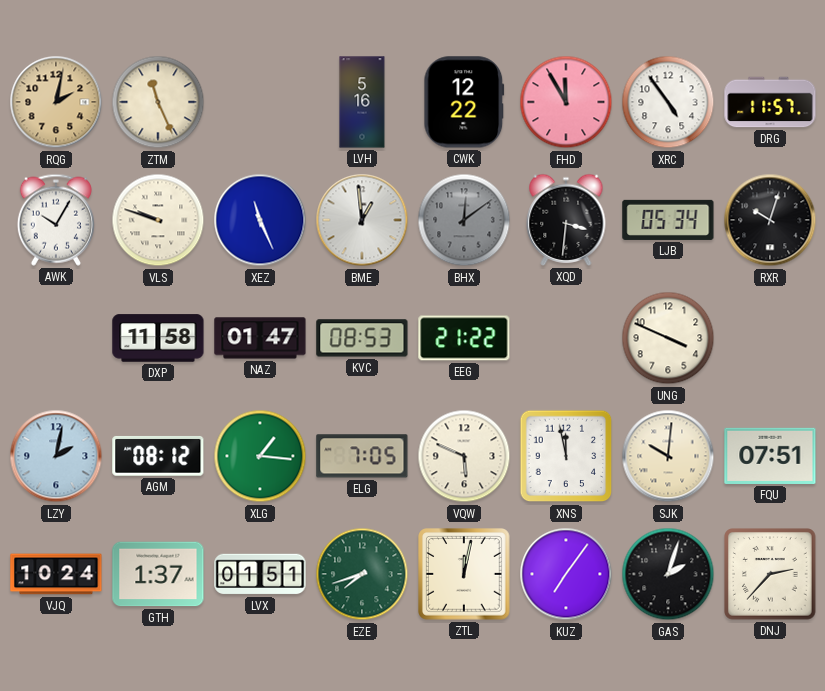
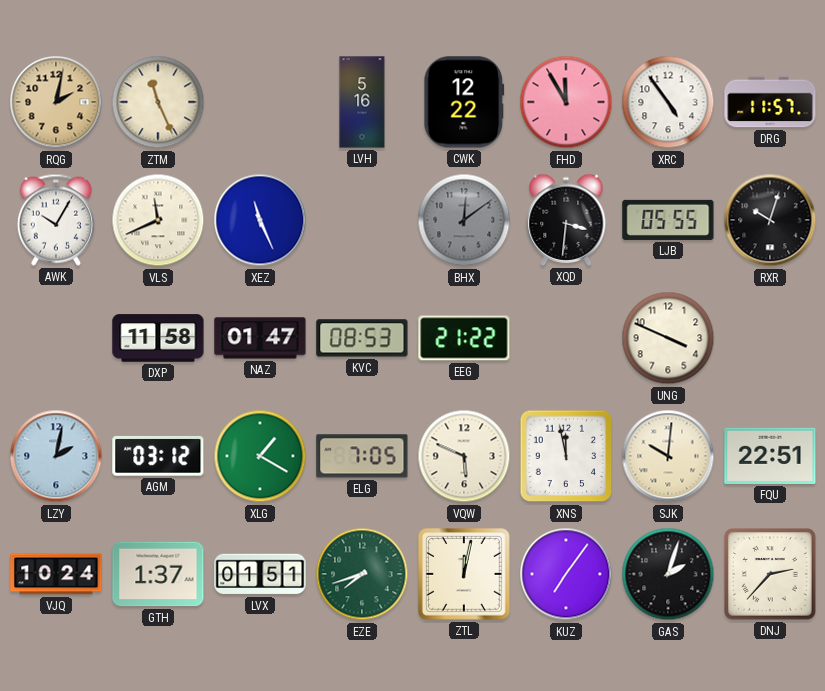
VLS: 9:48 -> 11:41 (158, 220)
BME: 12:59 -> none (362, 220)
LJB: 05:34 -> 05:55 (668, 220)
AGM: 08:12 -> 03:12 (158, 456)
XLG: 1:16 -> 1:20 (260, 456)
FQU: 07:51 -> 22:51 (770, 456)
